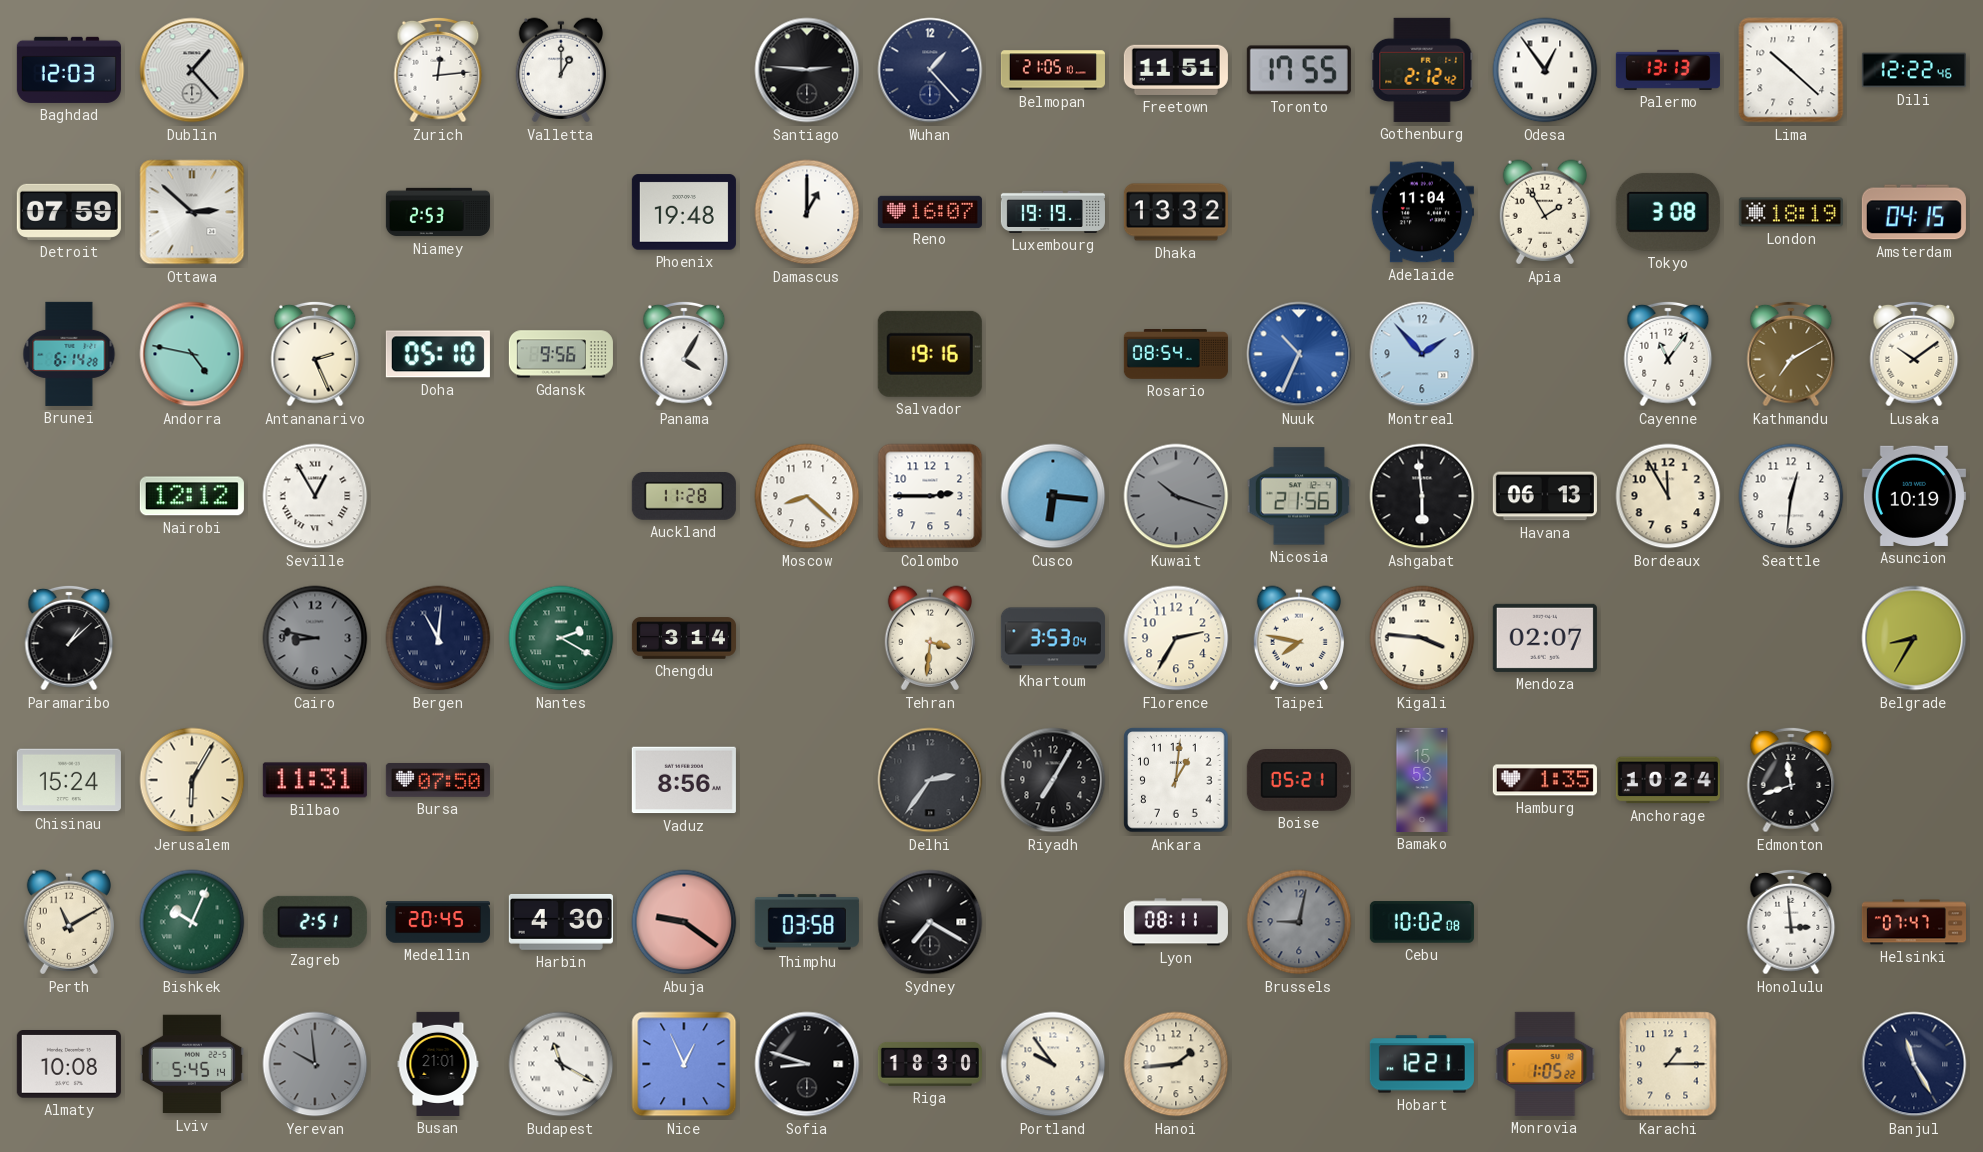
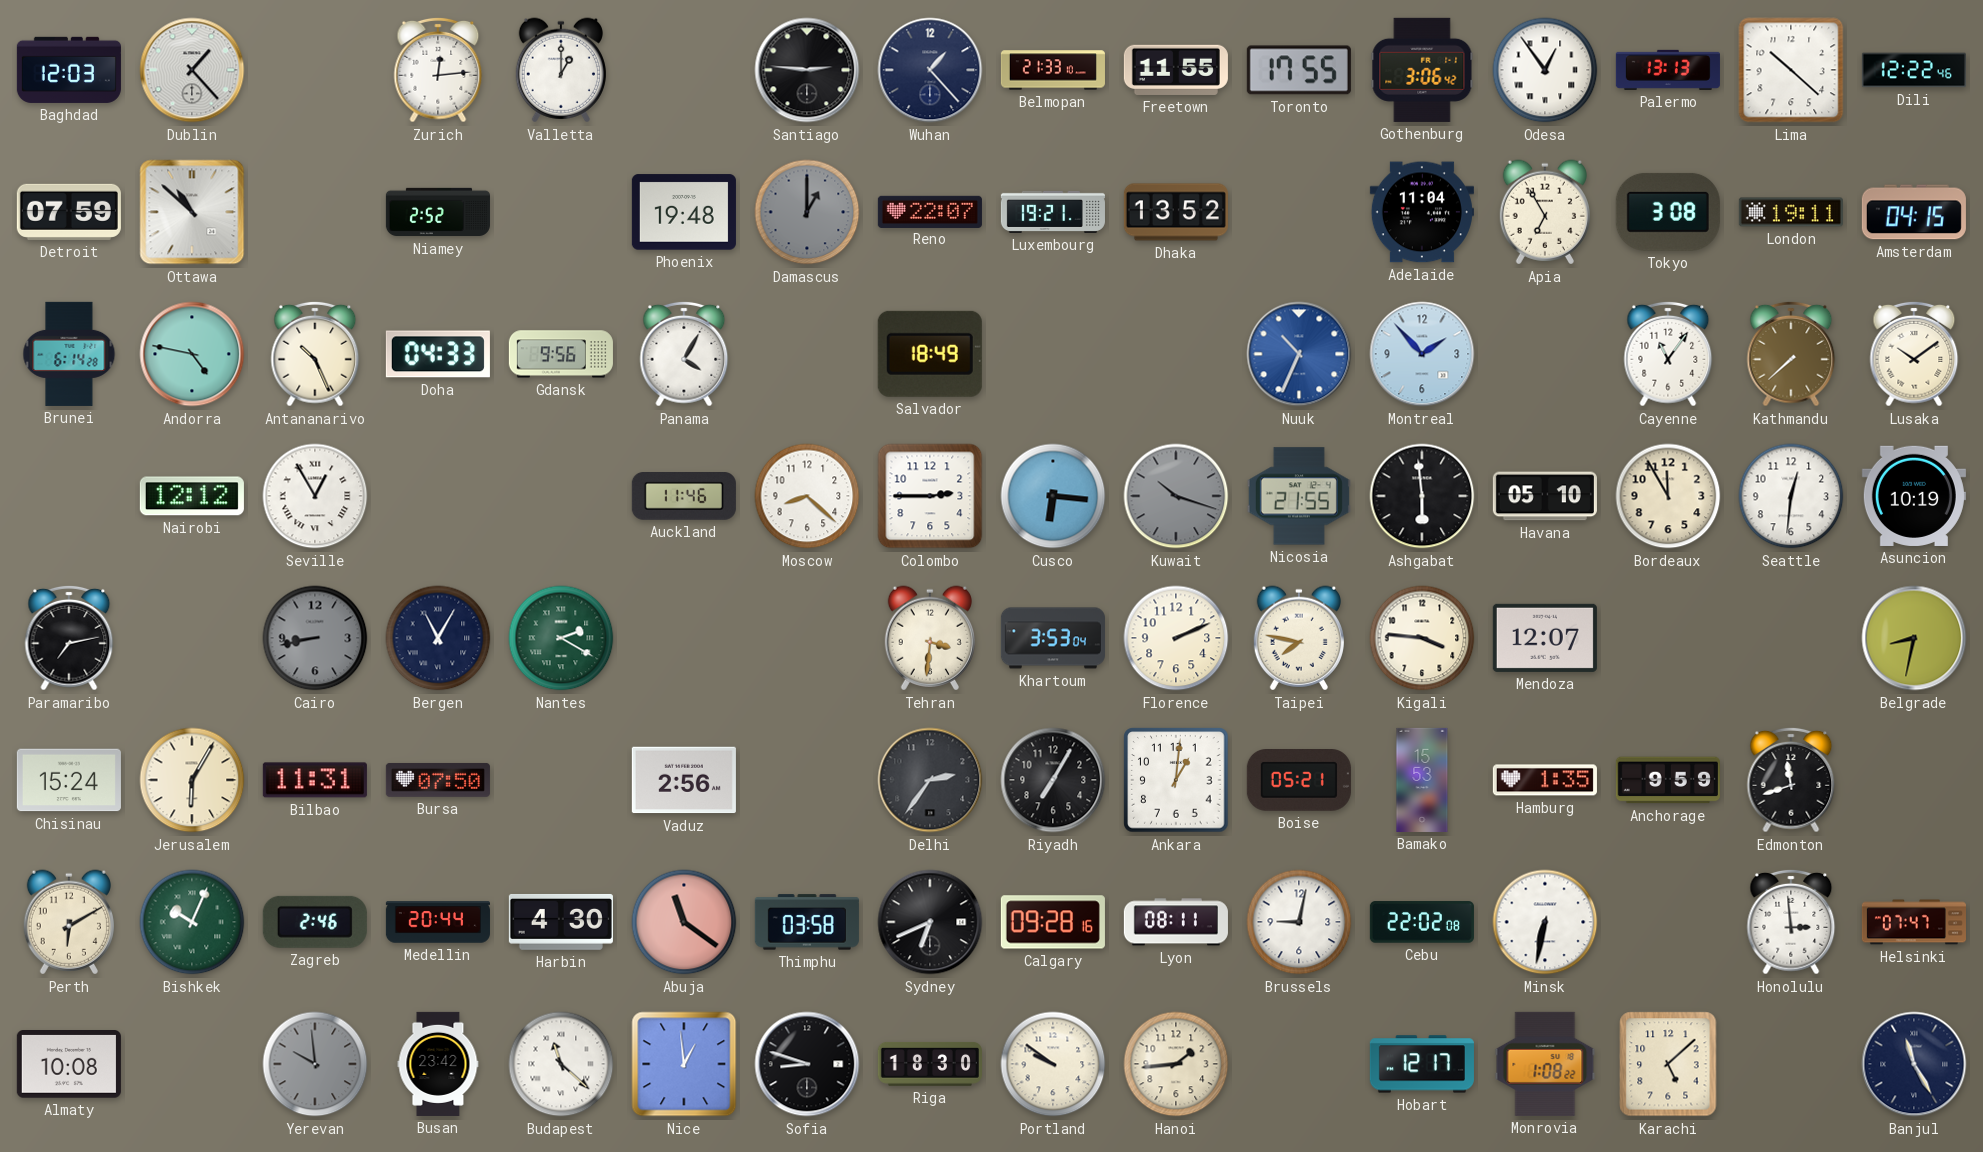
Belmopan: 21:05 -> 21:33 (1053, 70)
Freetown: 11:51 -> 11:55 (1176, 70)
Gothenburg: 2:12 -> 3:06 (1422, 70)
Ottawa: 2:52 -> 10:52 (192, 212)
Niamey: 2:53 -> 2:52 (438, 212)
Damascus dial: white -> grey (807, 212)
Reno: 16:07 -> 22:07 (930, 211)
Luxembourg: 19:19 -> 19:21 (1053, 212)
Dhaka: 13:32 -> 13:52 (1176, 212)
Apia: 1:55 -> 6:55 (1545, 212)
London: 18:19 -> 19:11 (1791, 212)
Antananarivo: 2:26 -> 10:26 (315, 354)
Doha: 05:10 -> 04:33 (438, 354)
Salvador: 19:16 -> 18:49 (930, 354)
Rosario: 08:54 -> none (1176, 355)
Kathmandu: 7:10 -> 7:38 (1791, 354)
Auckland: 11:28 -> 11:46 (684, 497)
Nicosia: 21:56 -> 21:55 (1299, 496)
Havana: 06:13 -> 05:10 (1545, 496)
Paramaribo: 1:08 -> 7:13 (69, 638)
Cairo: 8:47 -> 8:43 (315, 638)
Bergen: 11:01 -> 11:05 (438, 638)
Chengdu: 3:14 -> none (684, 638)
Florence: 2:35 -> 2:11 (1176, 638)
Mendoza: 02:07 -> 12:07 (1545, 638)
Belgrade: 8:35 -> 8:32 (1914, 638)
Vaduz: 8:56 -> 2:56 (684, 780)
Anchorage: 10:24 -> 9:59 (1668, 780)
Perth: 11:10 -> 6:10 (69, 922)
Zagreb: 2:51 -> 2:46 (315, 922)
Medellin: 20:45 -> 20:44 (438, 922)
Abuja: 9:21 -> 11:21 (684, 922)
Sydney: 7:20 -> 6:41 (930, 922)
Calgary: none -> 09:28 (1053, 922)
Brussels dial: grey -> white (1299, 922)
Cebu: 10:02 -> 22:02 (1422, 922)
Minsk: none -> 6:32 (1545, 922)
Lviv: 5:45 -> none (192, 1064)
Busan: 21:01 -> 23:42 (438, 1064)
Budapest: 11:20 -> 11:22 (561, 1064)
Nice: 12:56 -> 12:59 (684, 1064)
Portland: 9:54 -> 9:51 (1053, 1064)
Hobart: 12:21 -> 12:17 (1422, 1064)
Monrovia: 1:05 -> 1:08 (1545, 1064)
Karachi: 1:15 -> 5:08 (1668, 1064)
